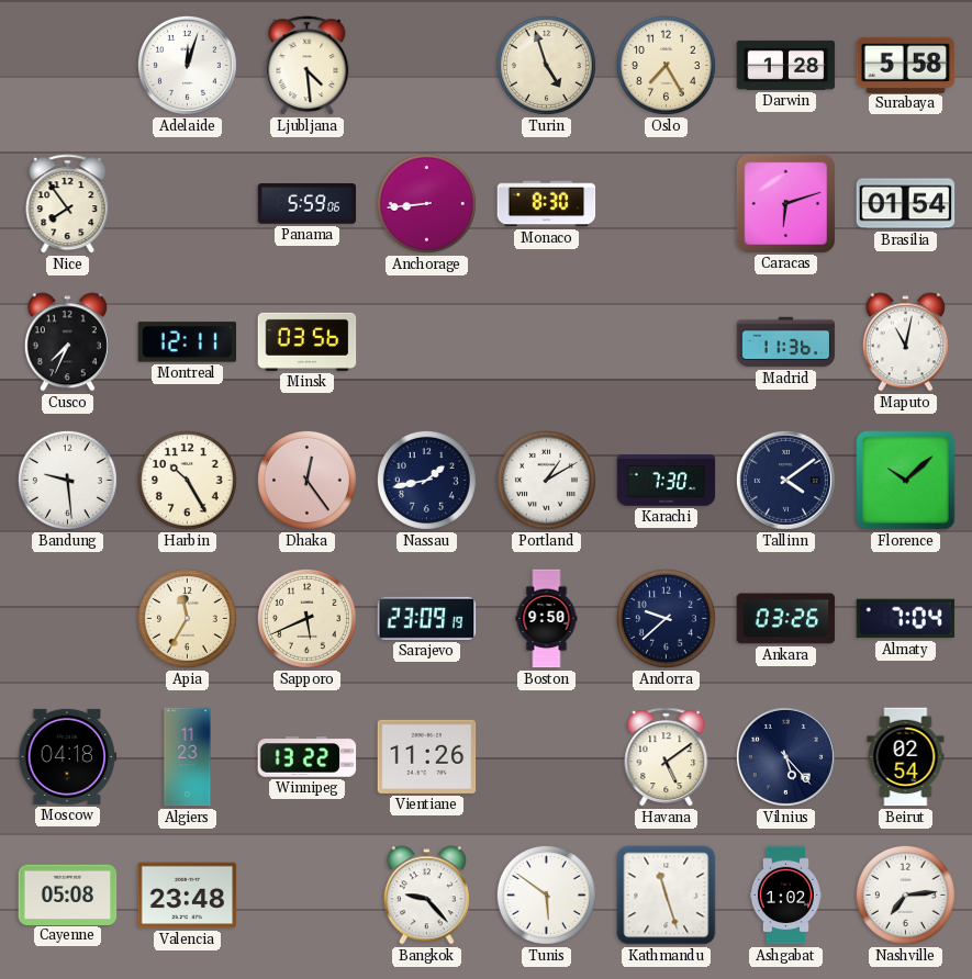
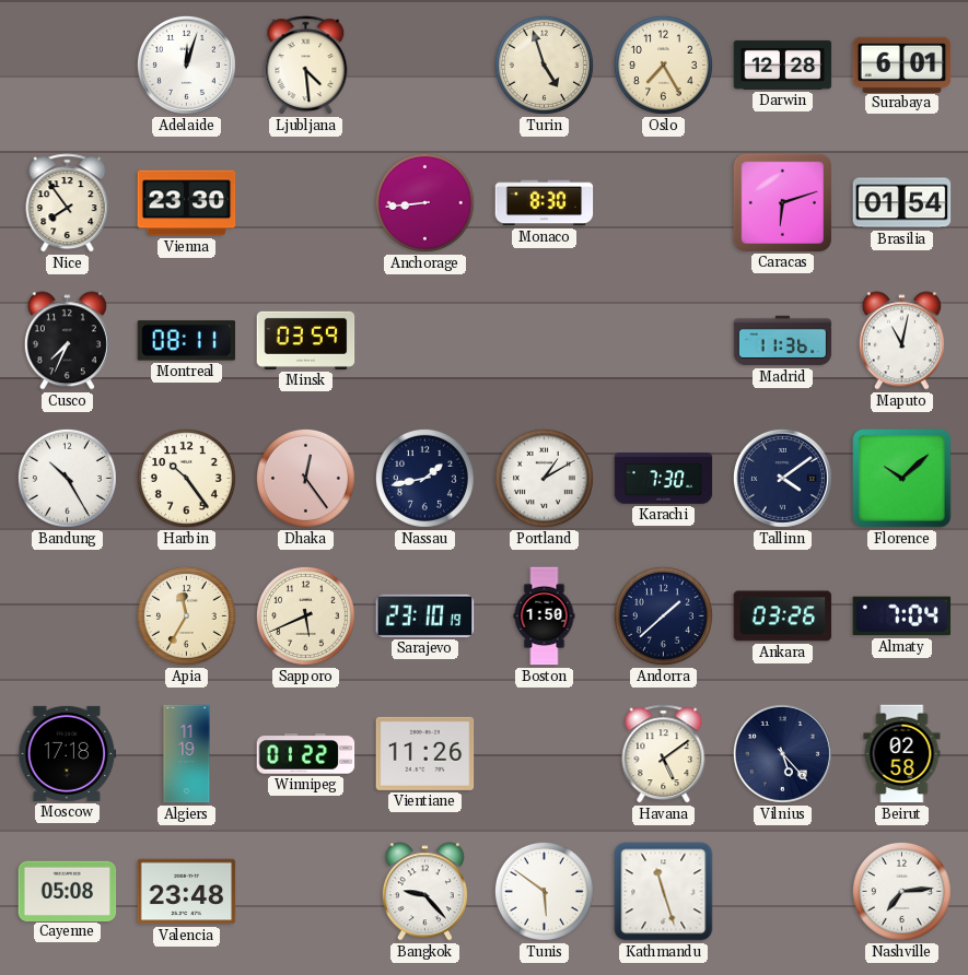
Darwin: 1:28 -> 12:28 (783, 64)
Surabaya: 5:58 -> 6:01 (902, 64)
Vienna: none -> 23:30 (187, 203)
Panama: 5:59 -> none (308, 204)
Montreal: 12:11 -> 08:11 (187, 341)
Minsk: 03:56 -> 03:59 (306, 340)
Bandung: 9:29 -> 10:25 (67, 478)
Harbin: 10:25 -> 10:24 (186, 478)
Sarajevo: 23:09 -> 23:10 (425, 615)
Boston: 9:50 -> 1:50 (545, 616)
Andorra: 9:38 -> 1:38 (663, 615)
Moscow: 04:18 -> 17:18 (68, 753)
Algiers: 11:23 -> 11:19 (187, 754)
Winnipeg: 13:22 -> 01:22 (306, 754)
Beirut: 02:54 -> 02:58 (902, 754)
Ashgabat: 1:02 -> none (785, 896)
